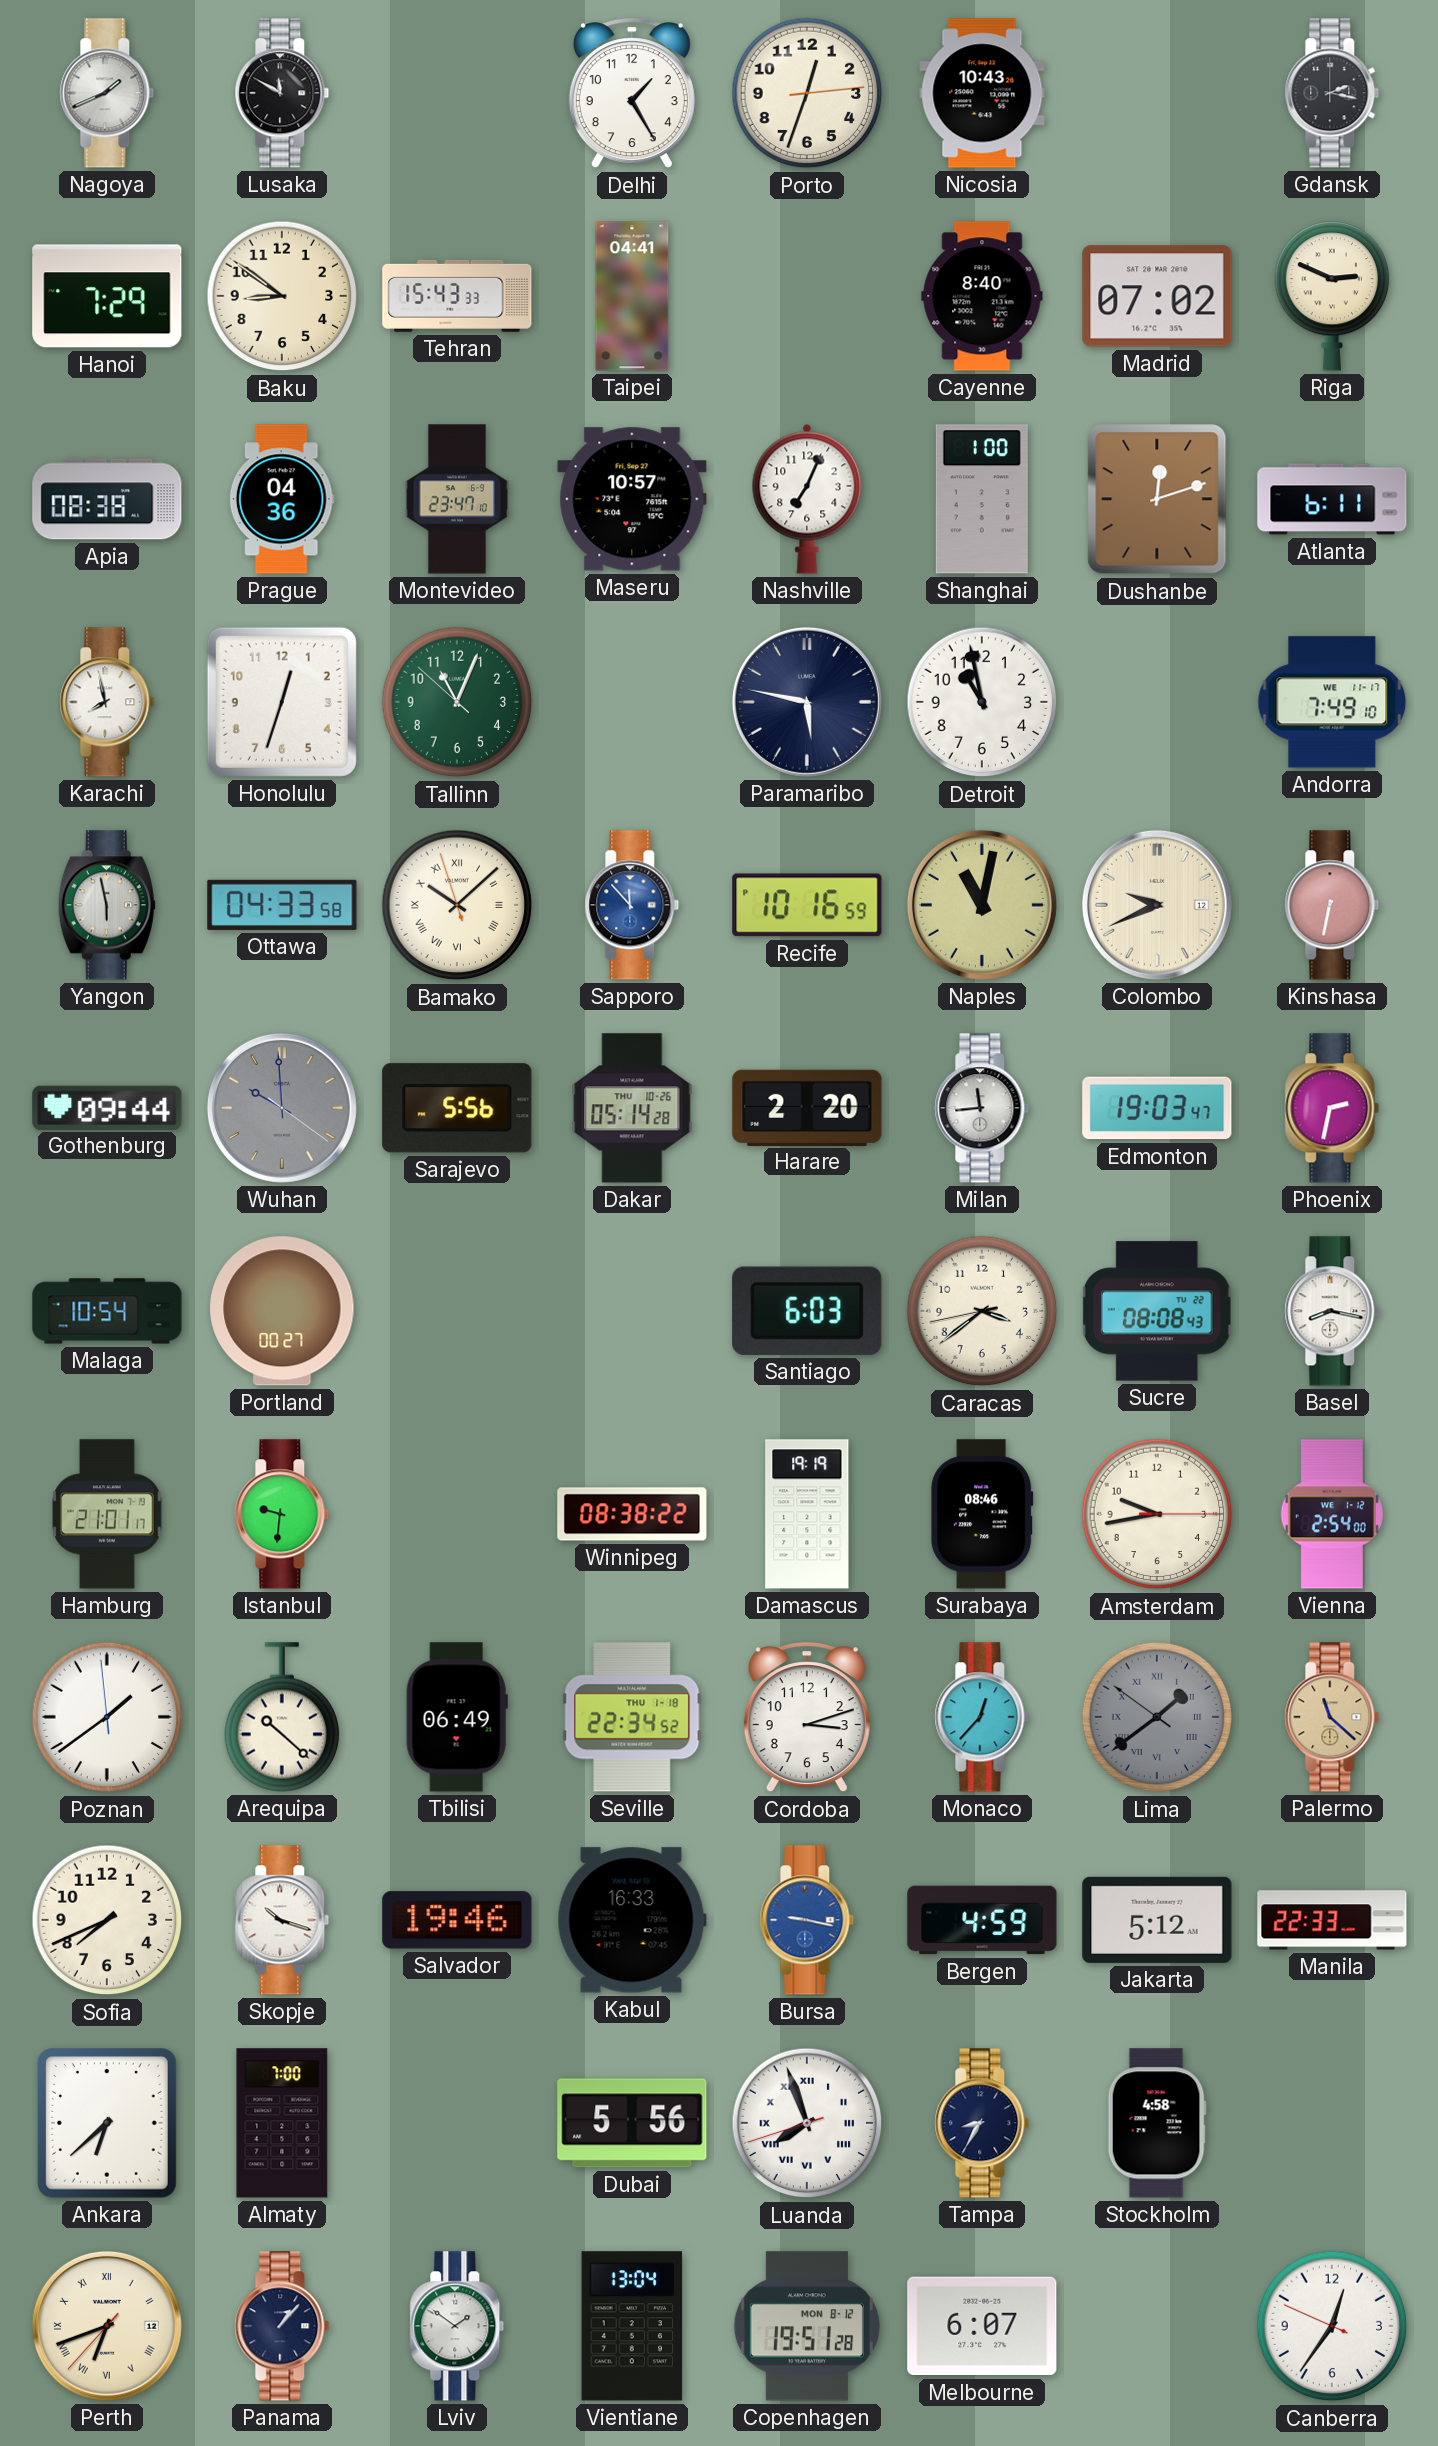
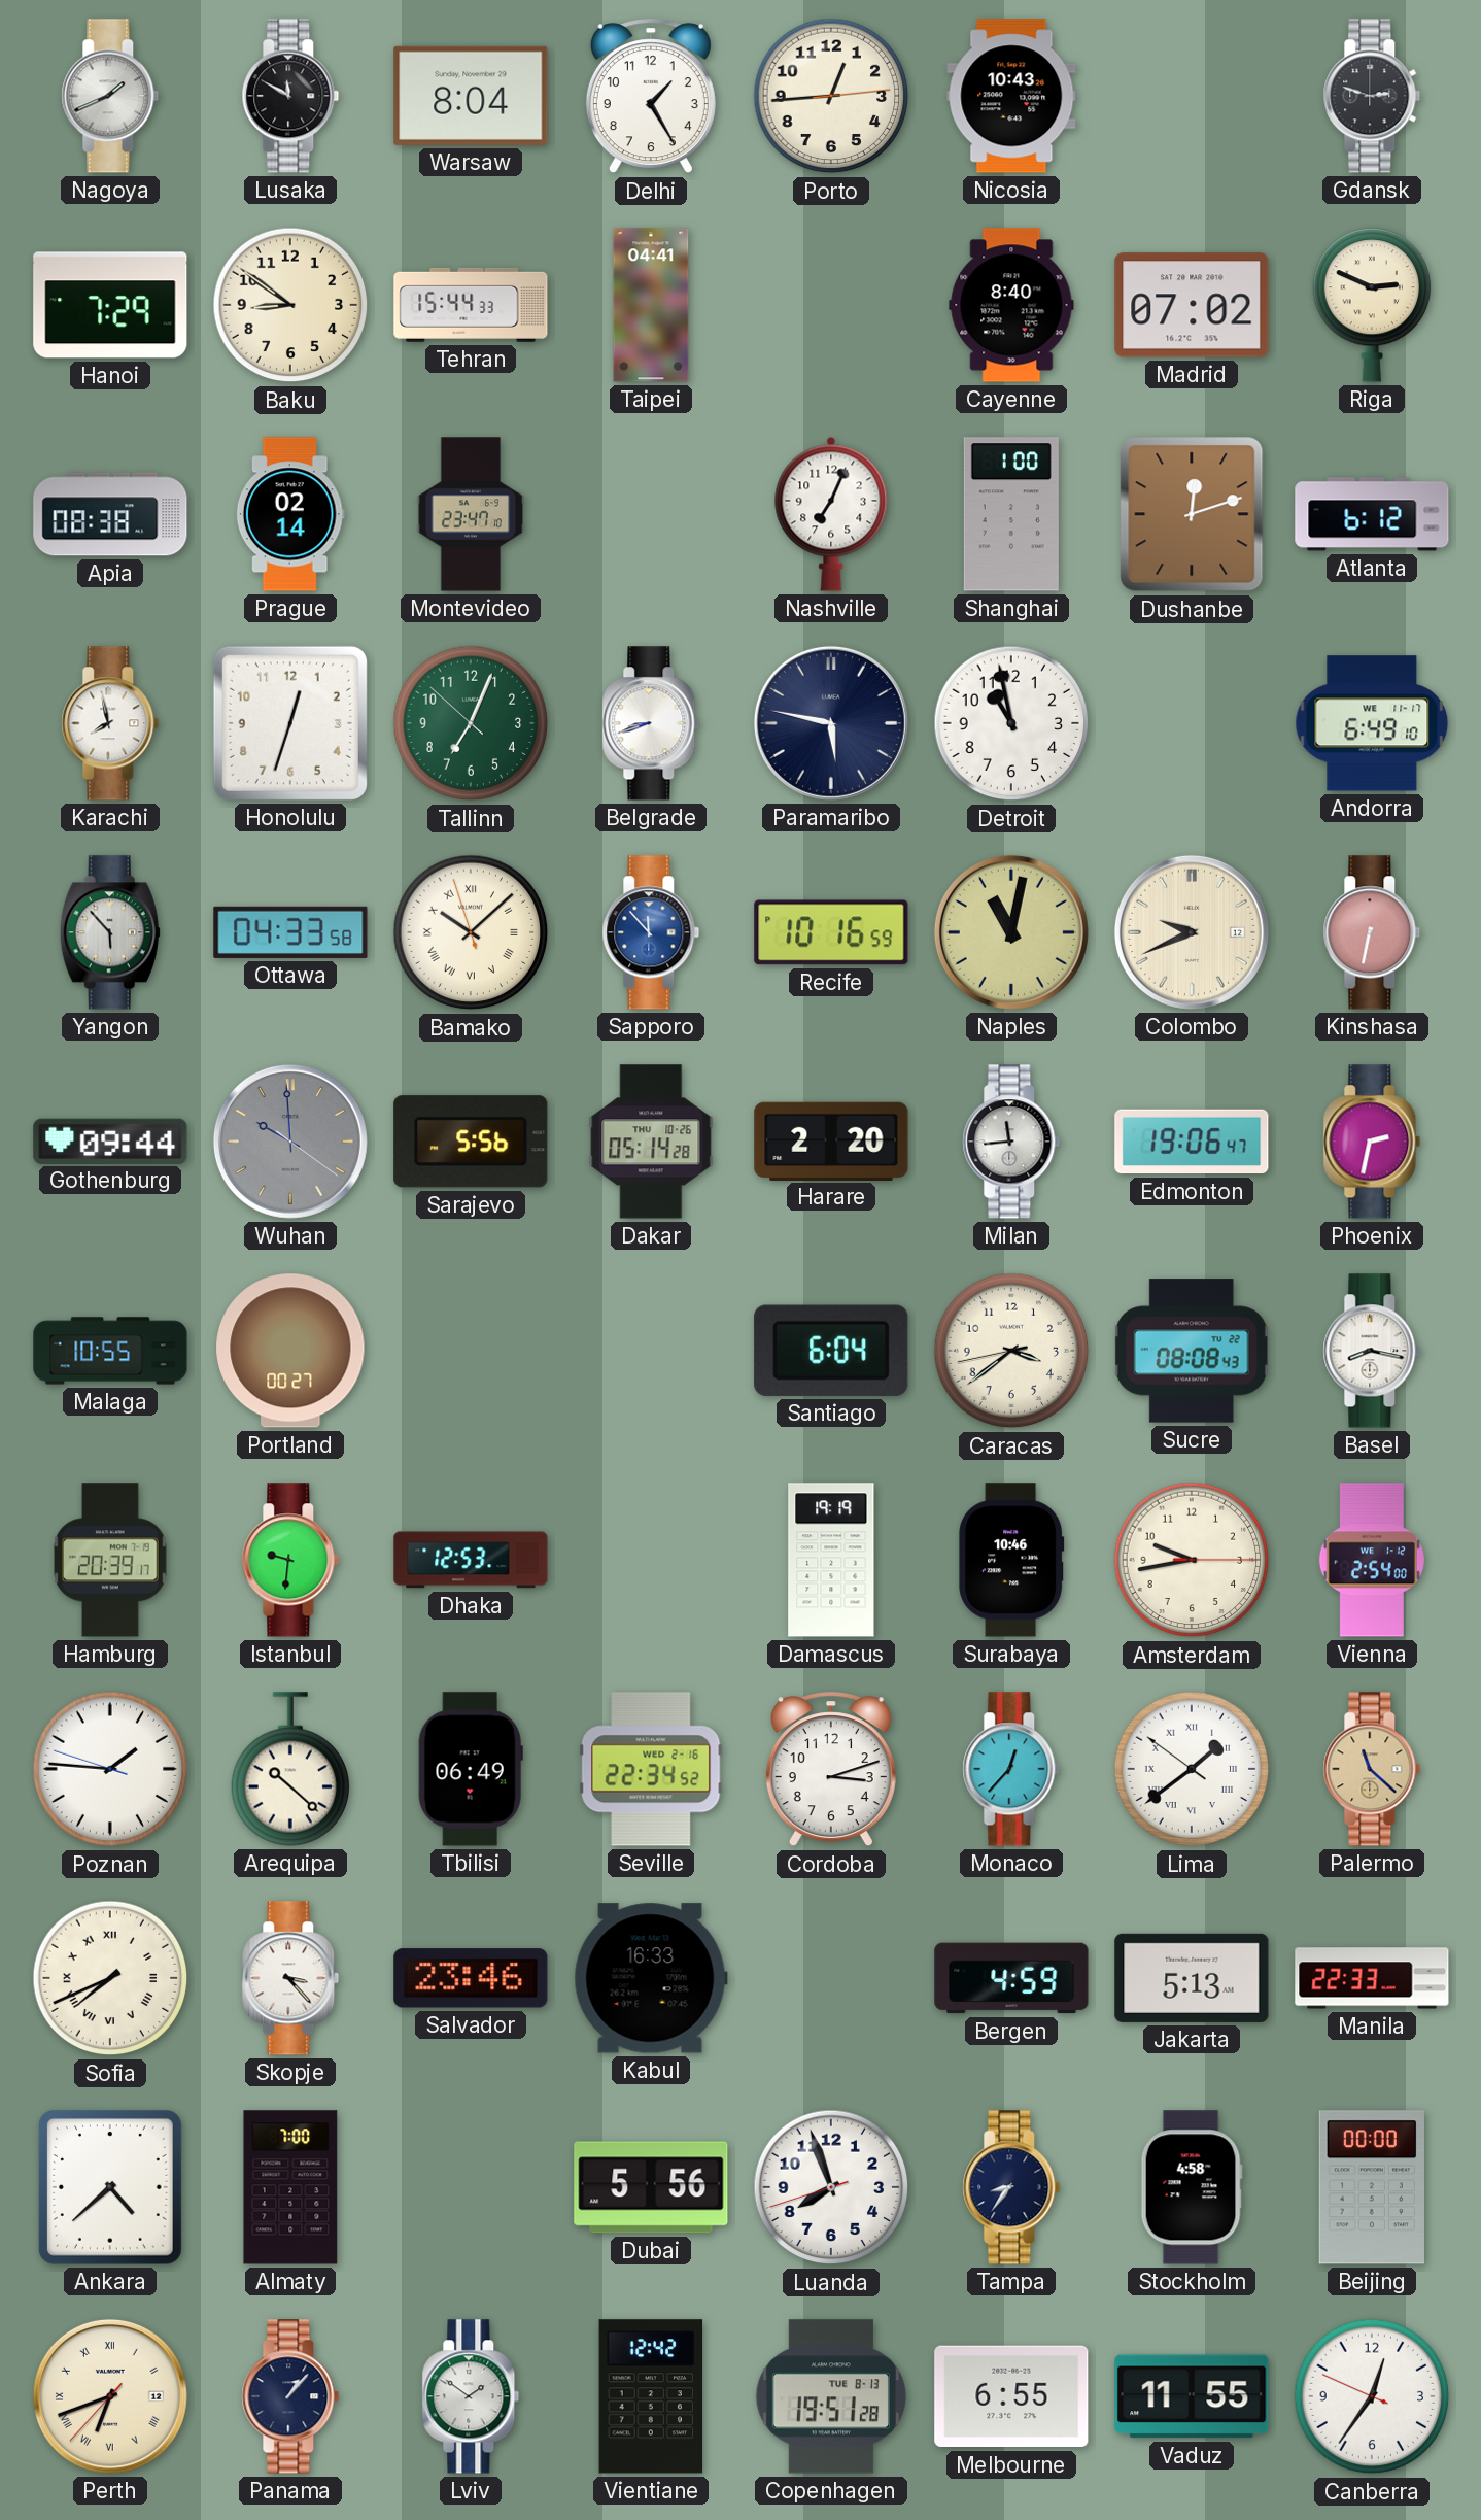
Warsaw: none -> 8:04 (471, 96)
Porto: 12:33 -> 12:44 (831, 96)
Gdansk: 2:17 -> 2:48 (1372, 96)
Tehran: 15:43 -> 15:44 (471, 305)
Prague: 04:36 -> 02:14 (290, 514)
Maseru: 10:57 -> none (632, 499)
Atlanta: 6:11 -> 6:12 (1372, 514)
Tallinn: 11:03 -> 7:03 (471, 723)
Belgrade: none -> 8:42 (651, 723)
Andorra: 7:49 -> 6:49 (1372, 723)
Yangon: 5:58 -> 5:53 (110, 932)
Edmonton: 19:03 -> 19:06 (1192, 1142)
Malaga: 10:54 -> 10:55 (110, 1351)
Santiago: 6:03 -> 6:04 (831, 1351)
Hamburg: 21:01 -> 20:39 (110, 1560)
Dhaka: none -> 12:53 (471, 1560)
Winnipeg: 08:38 -> none (632, 1514)
Surabaya: 08:46 -> 10:46 (1011, 1560)
Poznan: 1:38 -> 1:45 (110, 1769)
Seville date: THU 1-18 -> WED 2-16 (651, 1769)
Lima dial: grey -> white (1192, 1769)
Sofia numerals: Arabic -> Roman (110, 1978)
Skopje: 10:18 -> 3:23 (290, 1978)
Salvador: 19:46 -> 23:46 (471, 1978)
Bursa: 9:17 -> none (807, 1920)
Jakarta: 5:12 -> 5:13 (1192, 1978)
Ankara: 6:38 -> 4:38 (110, 2187)
Luanda numerals: Roman -> Arabic (831, 2187)
Tampa: 8:35 -> 8:36 (1011, 2187)
Beijing: none -> 00:00 (1372, 2187)
Vientiane: 13:04 -> 12:42 (651, 2396)
Copenhagen date: MON 8-12 -> TUE 8-13 (831, 2396)
Melbourne: 6:07 -> 6:55 (1011, 2396)
Vaduz: none -> 11:55 (1192, 2396)
